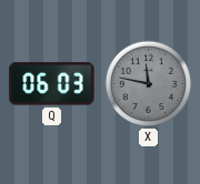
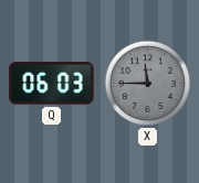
X: 11:47 -> 11:45 (148, 84)
